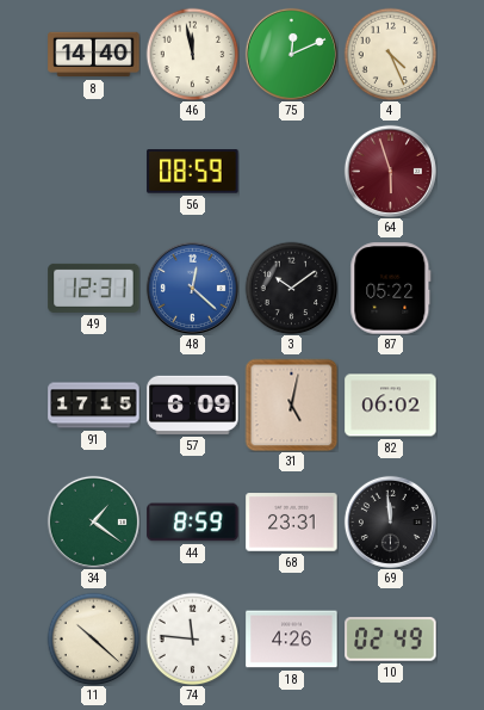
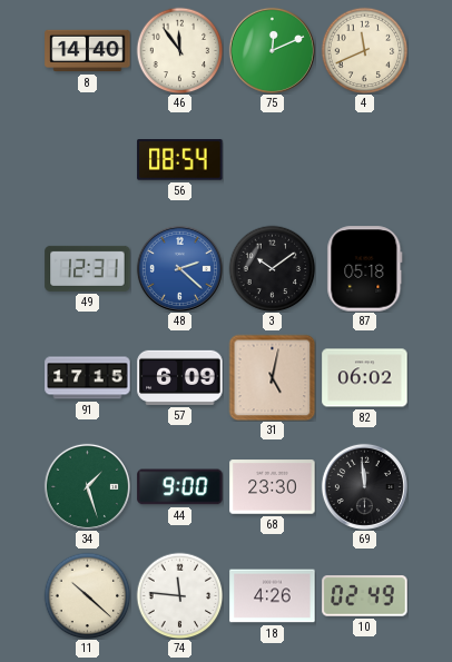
46: 11:58 -> 11:54 (179, 50)
4: 4:26 -> 11:41 (364, 50)
56: 08:59 -> 08:54 (180, 160)
64: 5:57 -> none (390, 171)
48: 12:22 -> 2:22 (179, 268)
87: 05:22 -> 05:18 (365, 269)
34: 1:21 -> 1:27 (87, 486)
44: 8:59 -> 9:00 (180, 487)
68: 23:31 -> 23:30 (273, 487)
